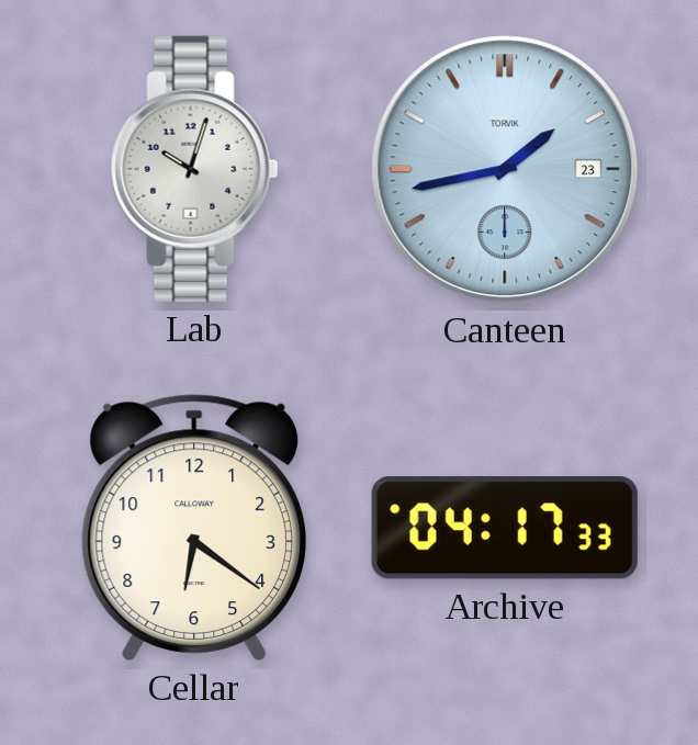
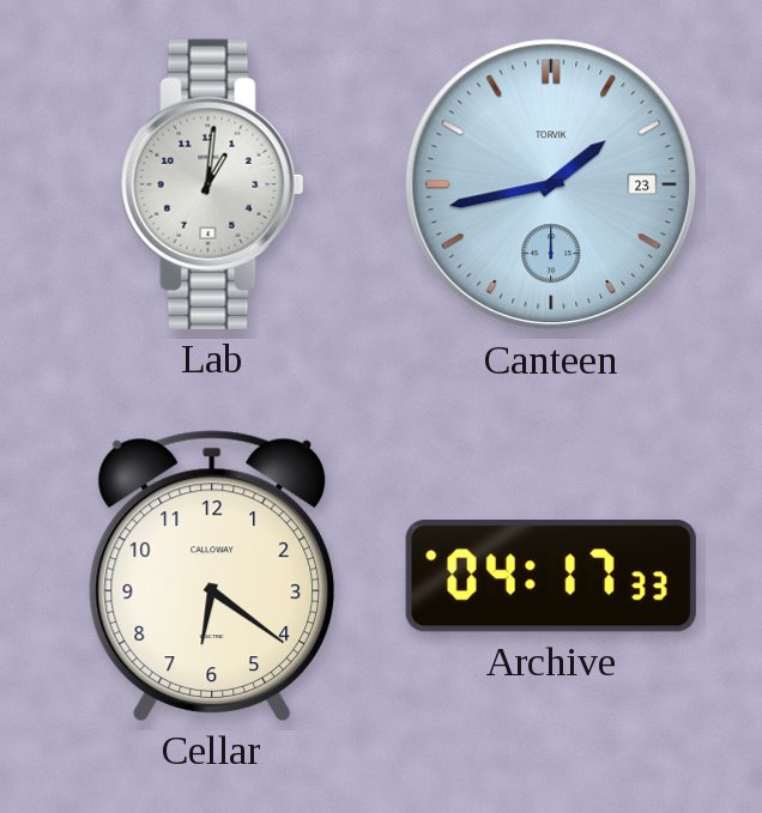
Lab: 10:03 -> 1:01 (212, 184)
